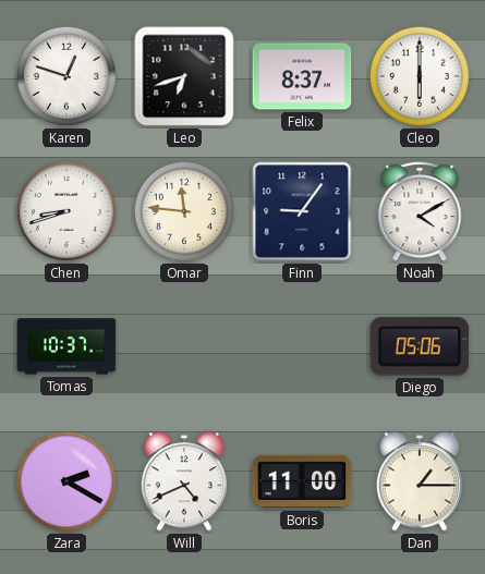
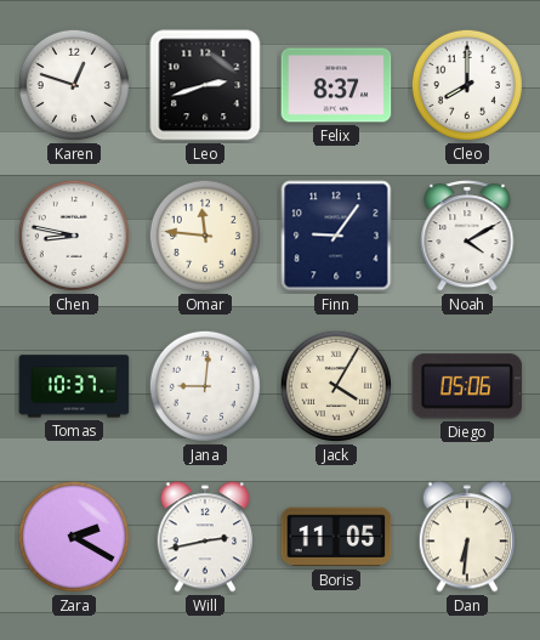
Leo: 6:42 -> 2:42 (205, 85)
Cleo: 6:00 -> 8:00 (467, 85)
Chen: 8:42 -> 8:47 (74, 236)
Jana: none -> 9:01 (205, 386)
Jack: none -> 4:05 (336, 386)
Will: 4:41 -> 2:43 (205, 537)
Boris: 11:00 -> 11:05 (336, 537)
Dan: 1:15 -> 6:31 (467, 537)
